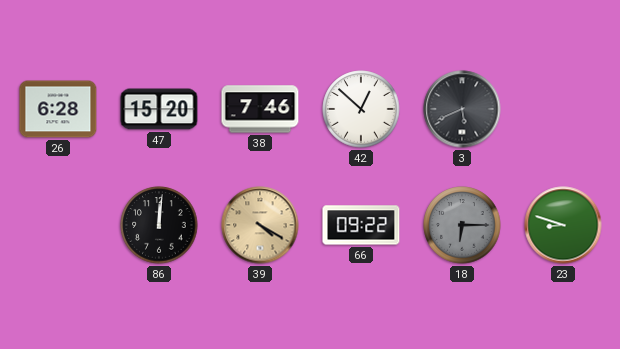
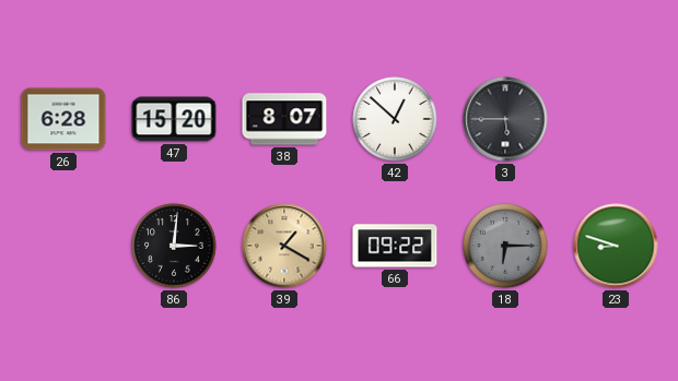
38: 7:46 -> 8:07 (284, 119)
3: 5:41 -> 5:45 (505, 119)
86: 12:01 -> 3:01 (174, 246)
39: 4:20 -> 1:20 (284, 246)
